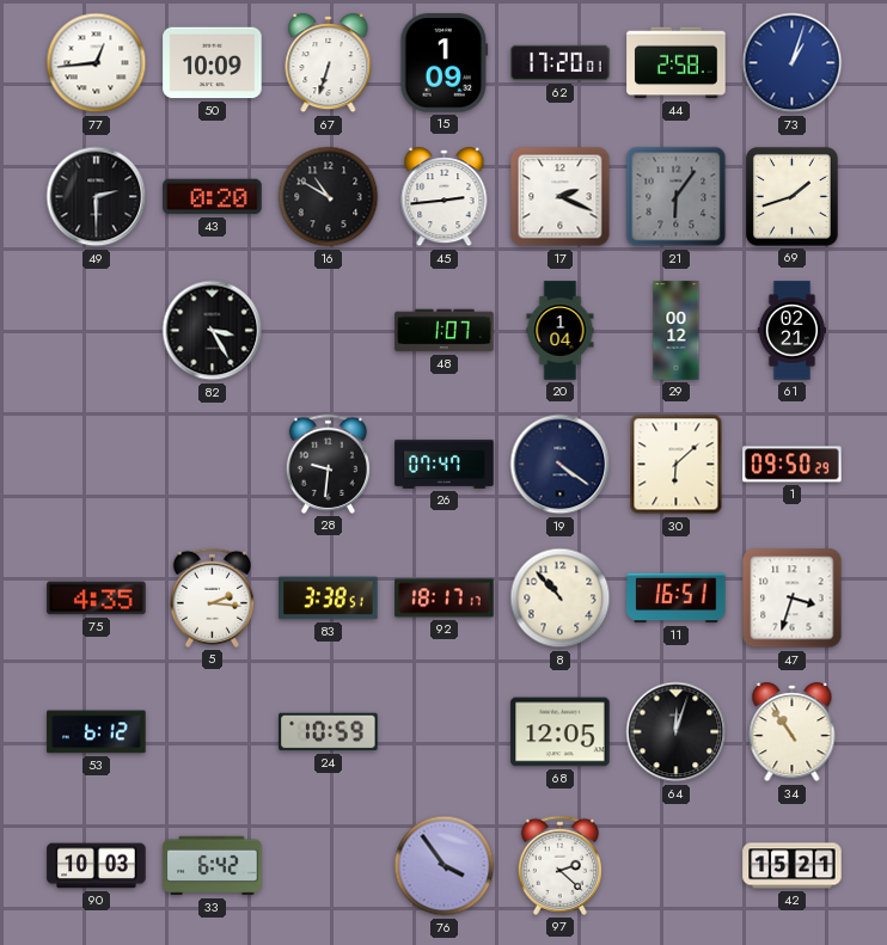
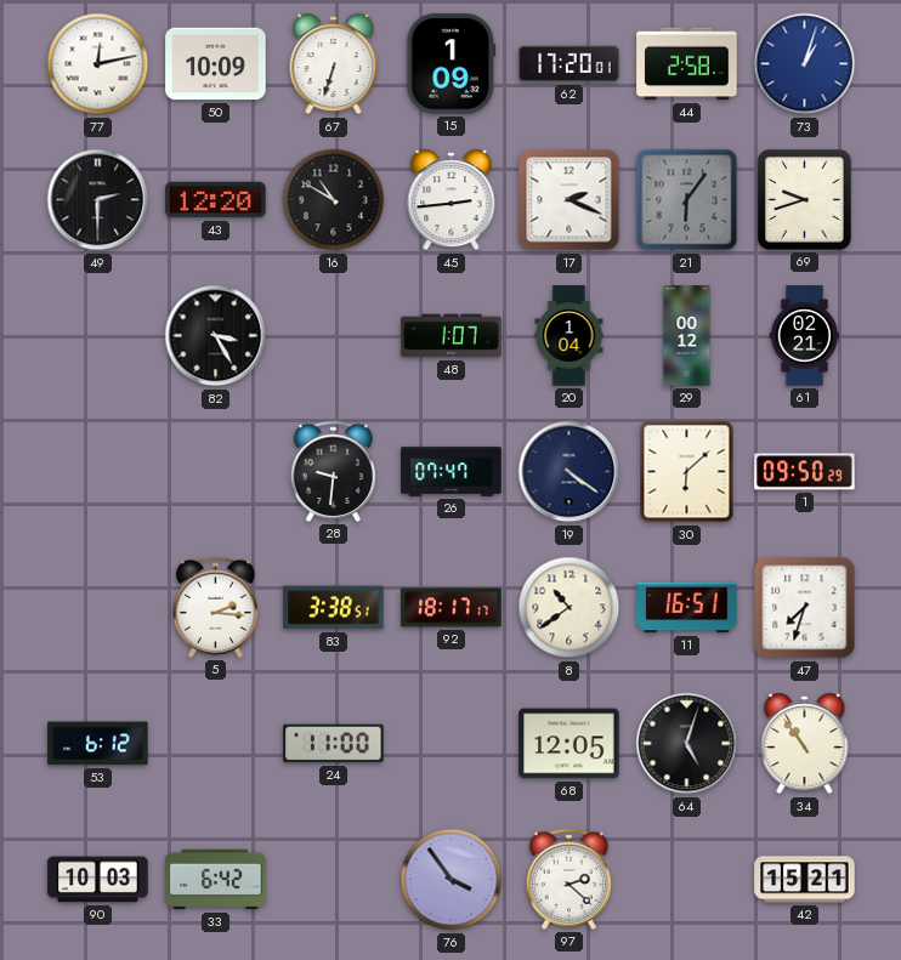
77: 12:44 -> 12:13 (98, 64)
43: 0:20 -> 12:20 (216, 200)
69: 1:42 -> 9:42 (805, 200)
75: 4:35 -> none (97, 599)
8: 10:53 -> 10:39 (569, 608)
47: 3:33 -> 7:33 (805, 608)
24: 10:59 -> 11:00 (334, 744)
64: 12:03 -> 5:03 (687, 744)
